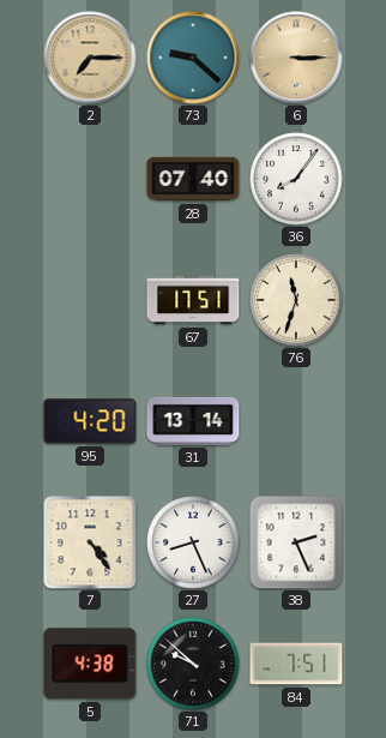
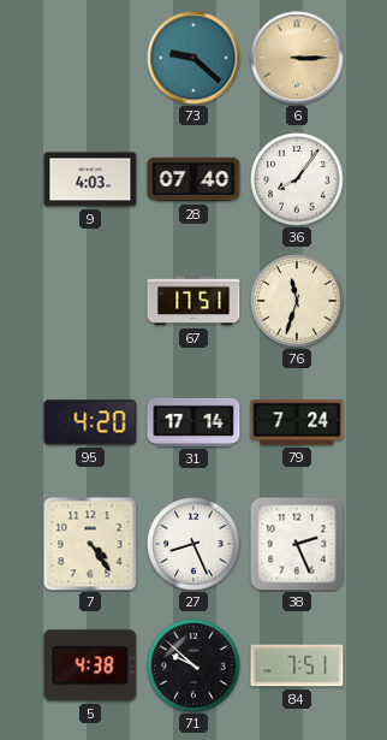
2: 7:15 -> none (90, 58)
9: none -> 4:03 (90, 179)
31: 13:14 -> 17:14 (194, 422)
79: none -> 7:24 (297, 422)
